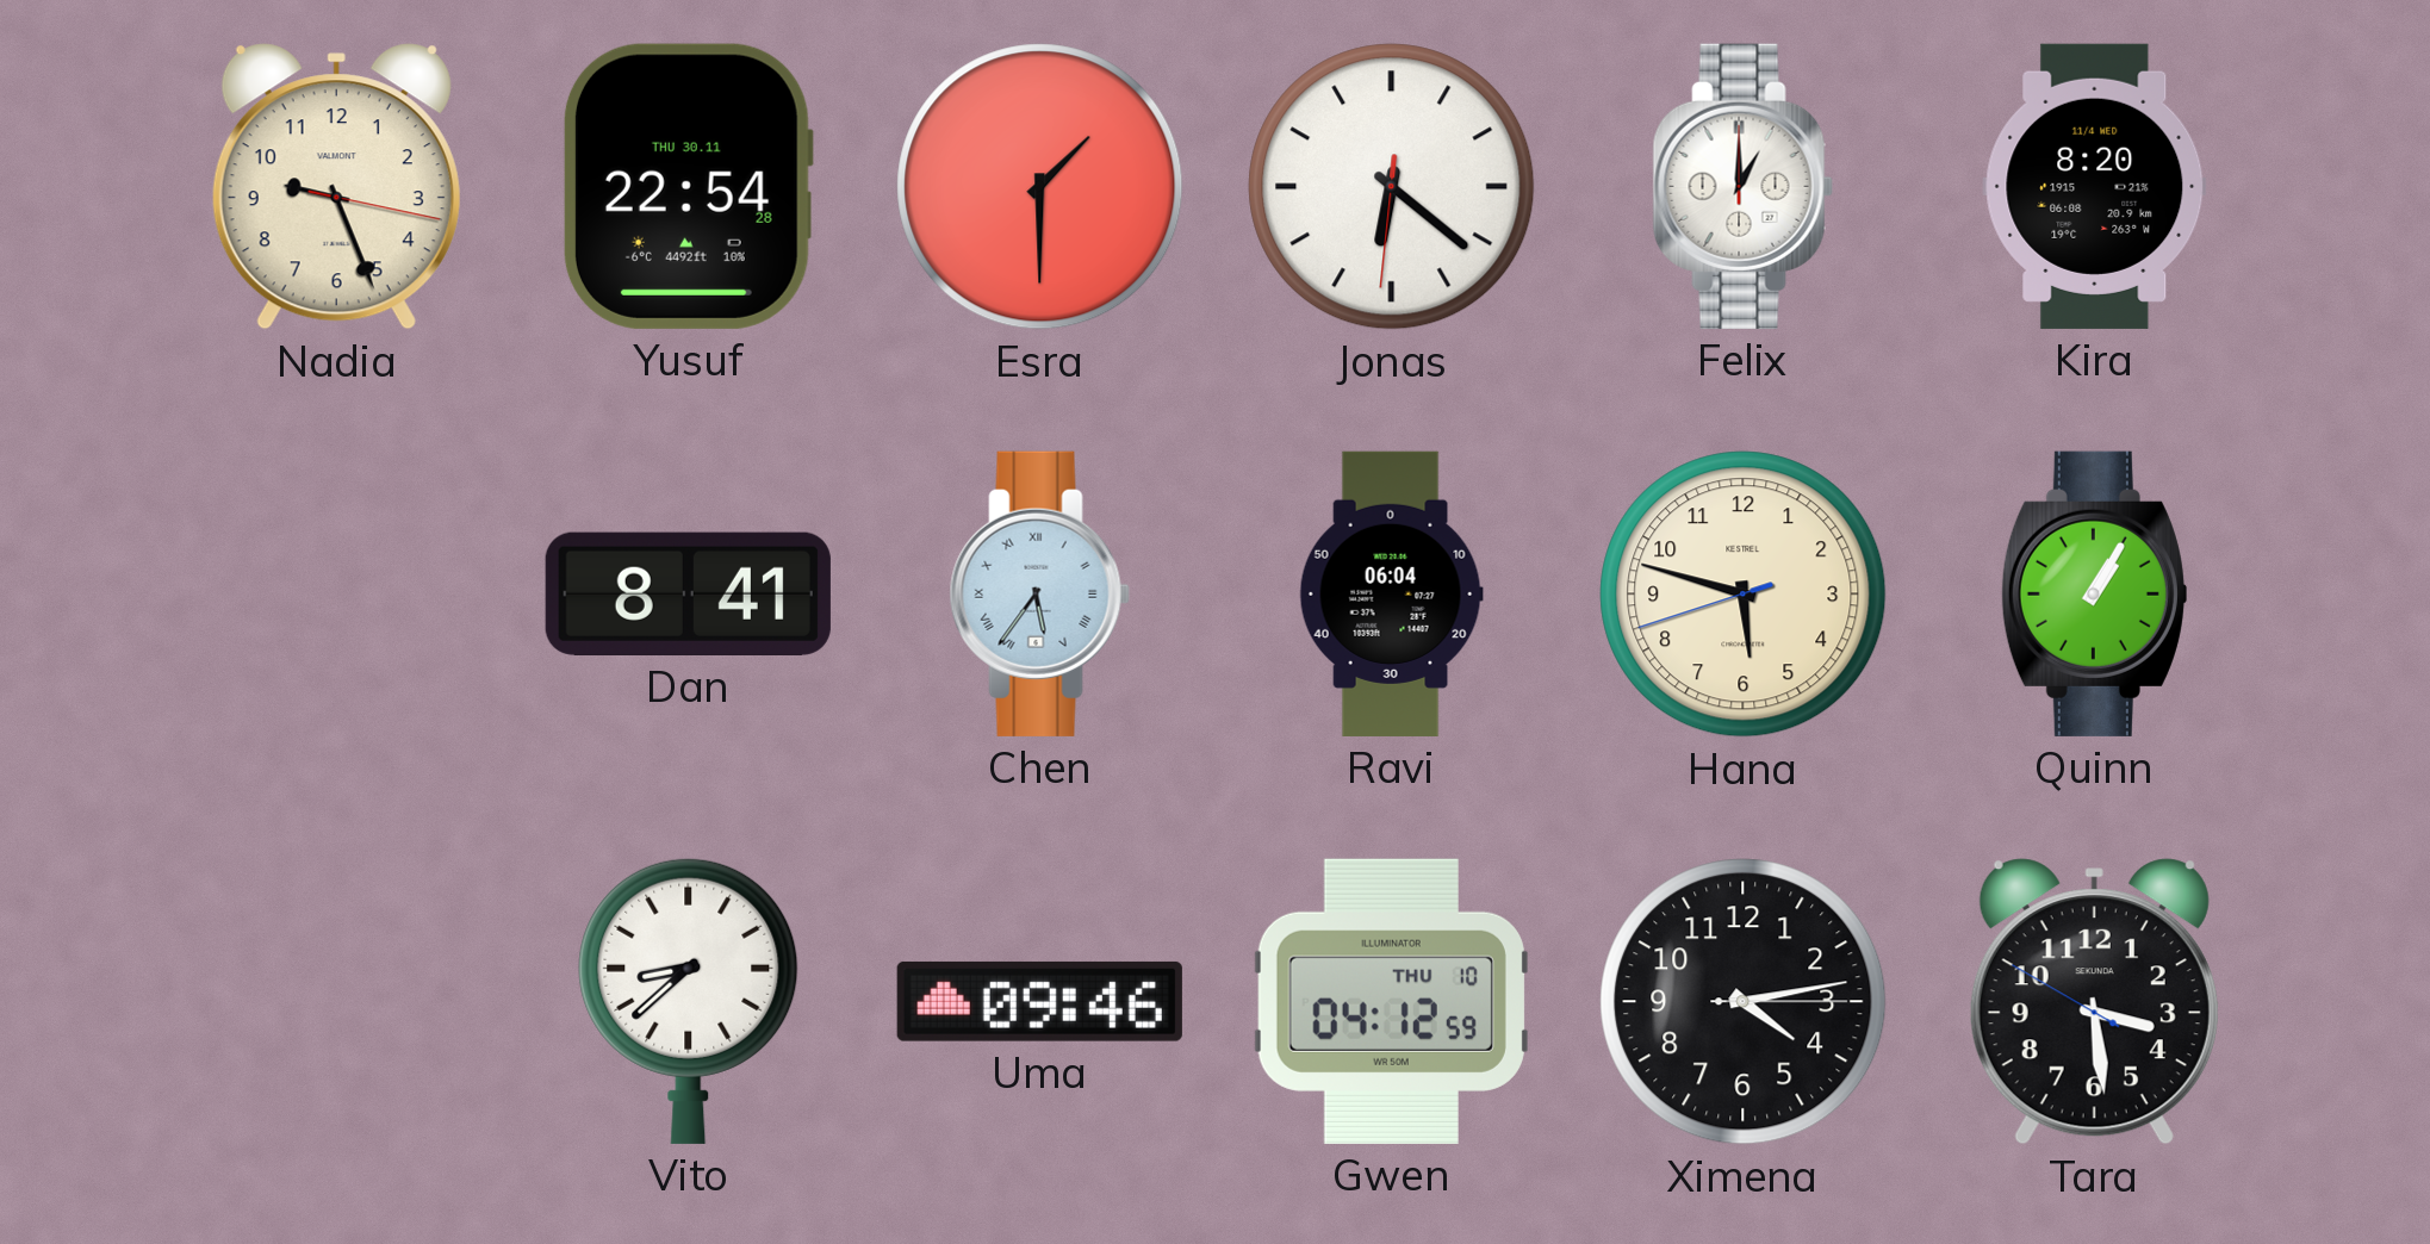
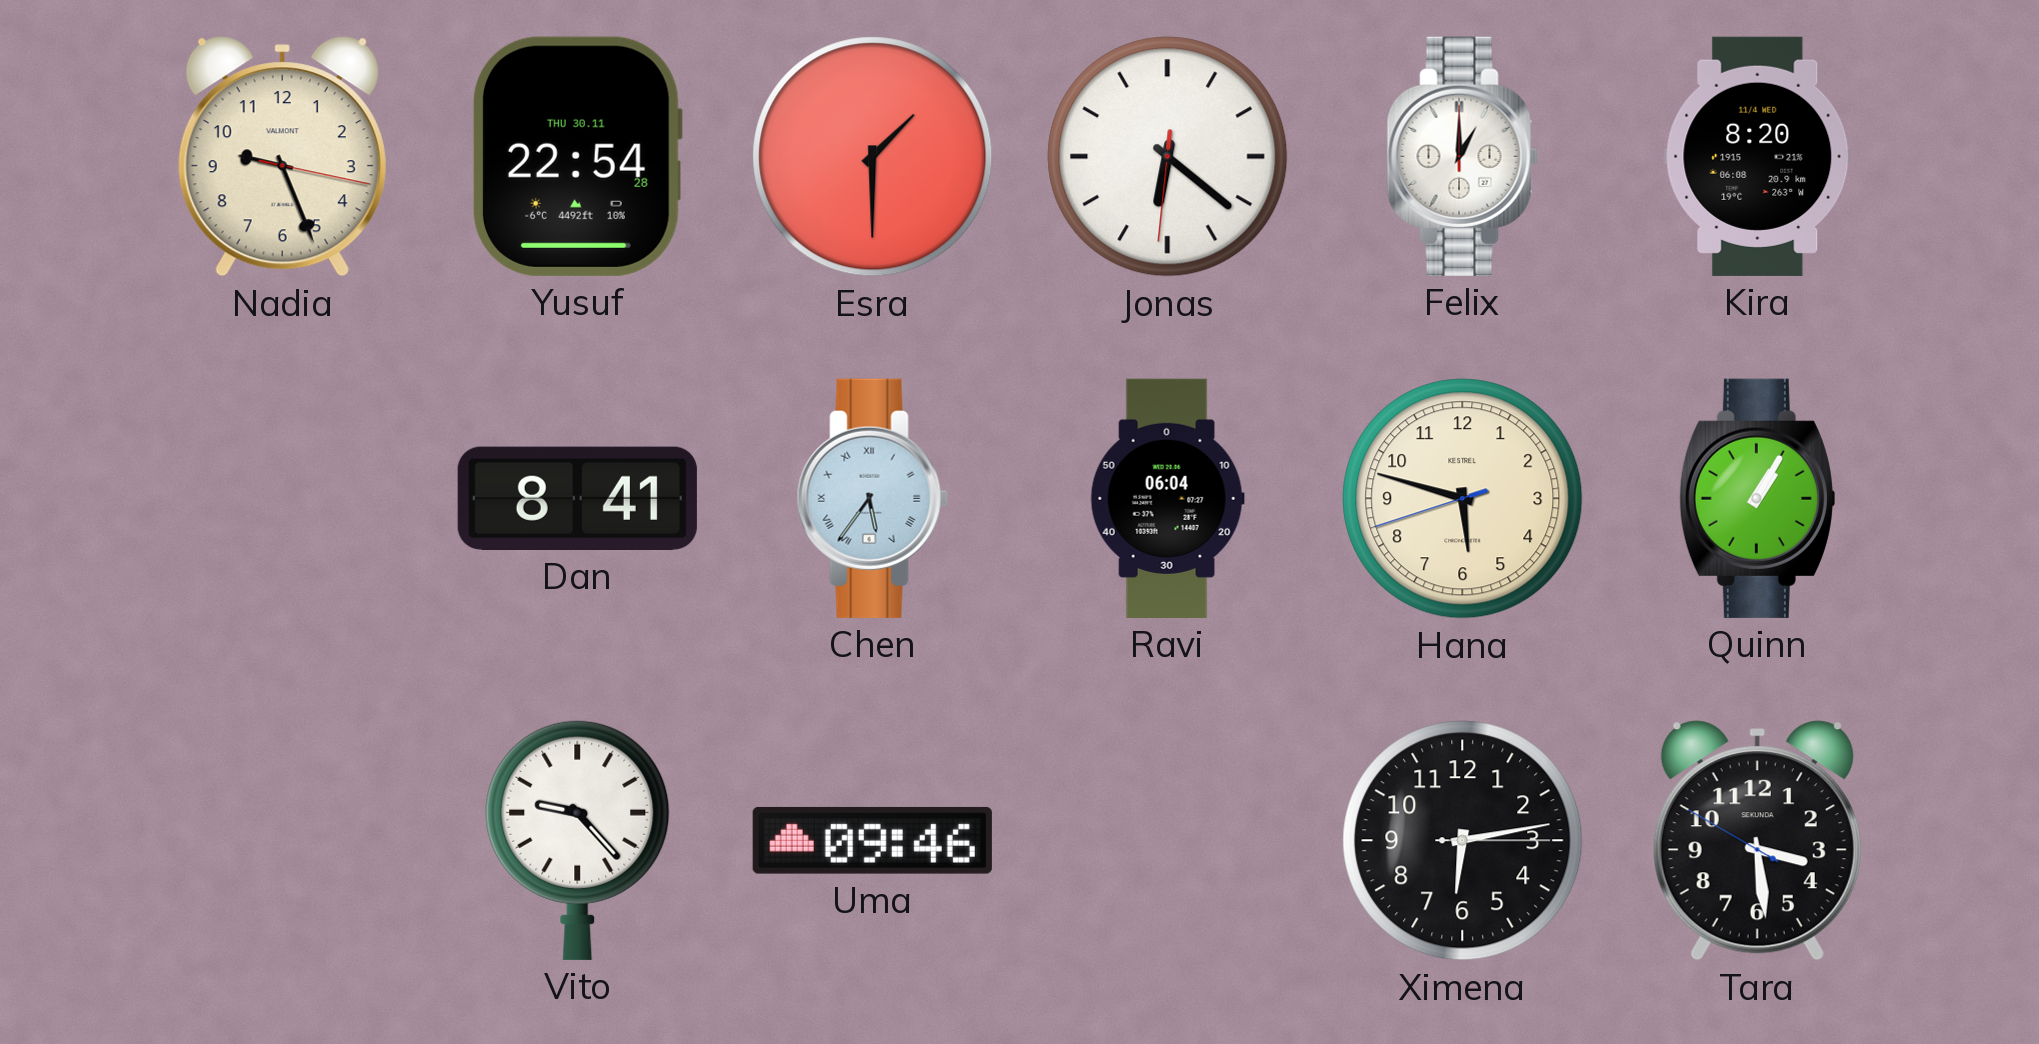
Vito: 8:38 -> 9:23 (578, 840)
Gwen: 04:12 -> none (1391, 1001)
Ximena: 4:13 -> 6:13 (1463, 841)
